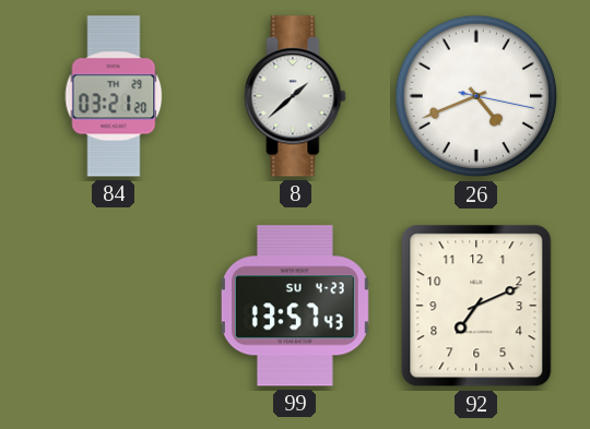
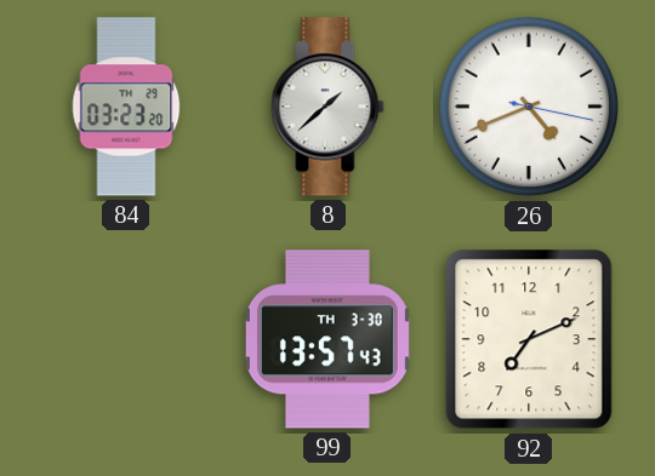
84: 03:21 -> 03:23 (126, 107)
99 date: SU 4-23 -> TH 3-30 (327, 339)
